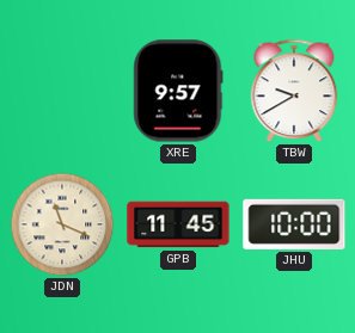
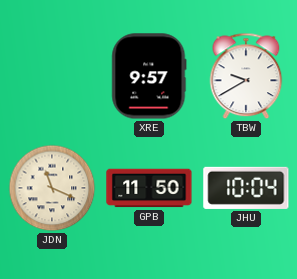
GPB: 11:45 -> 11:50 (149, 188)
JHU: 10:00 -> 10:04 (246, 188)
